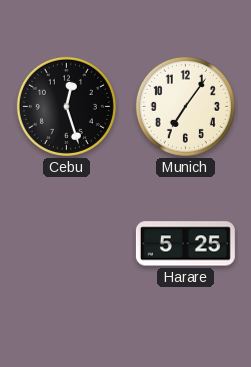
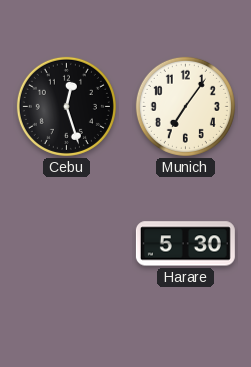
Harare: 5:25 -> 5:30 (185, 244)
